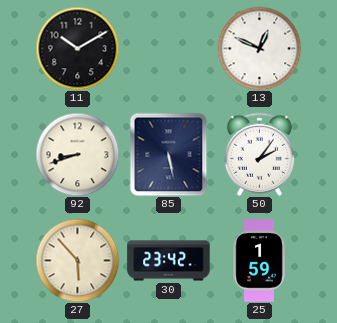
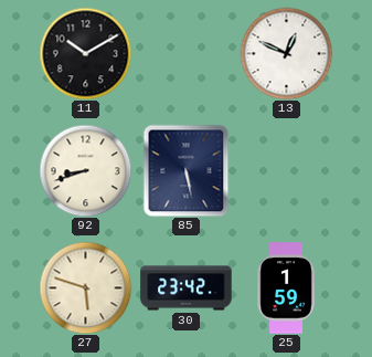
50: 2:06 -> none (259, 154)
27: 5:53 -> 5:48 (85, 287)
